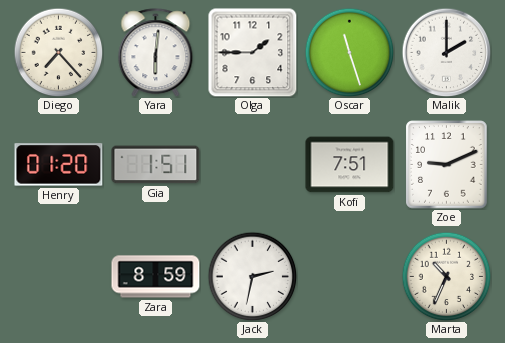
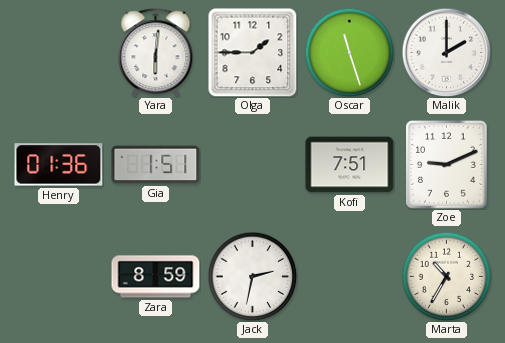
Diego: 7:23 -> none (58, 52)
Henry: 01:20 -> 01:36 (59, 165)
Marta: 10:34 -> 10:35 (446, 276)
